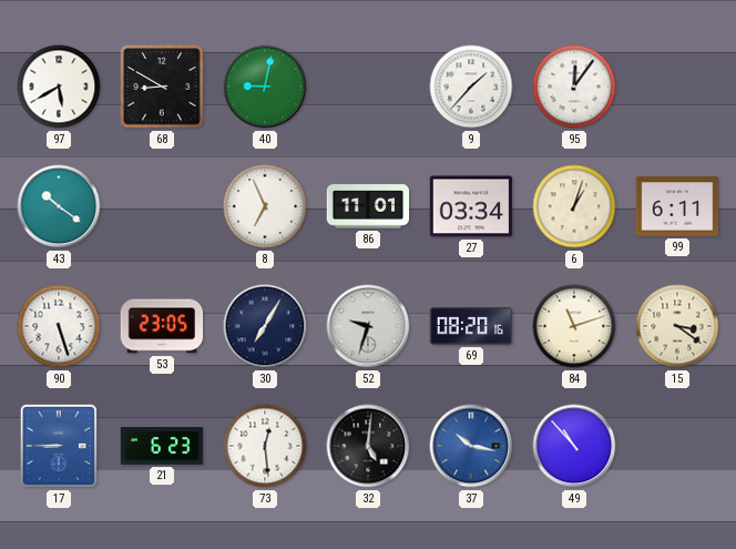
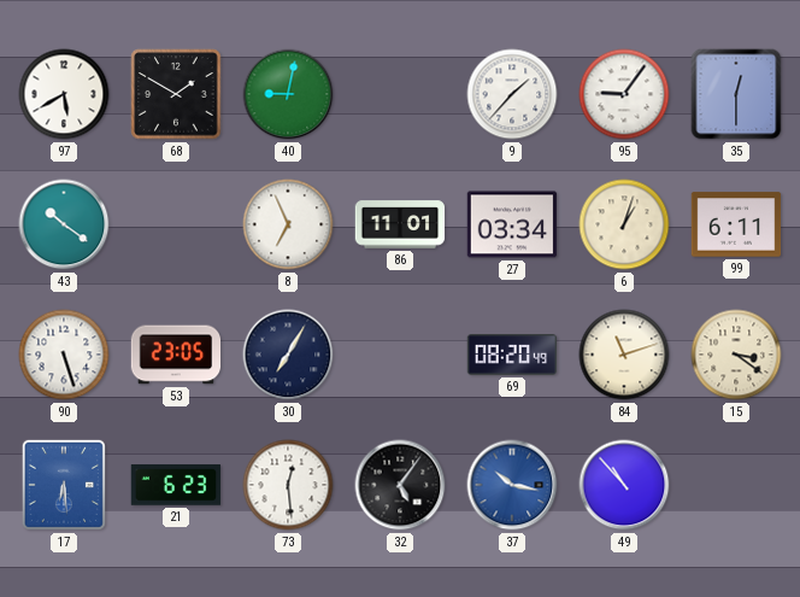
68: 8:50 -> 1:50 (176, 94)
95: 12:06 -> 9:06 (624, 94)
35: none -> 12:30 (736, 94)
52: 9:33 -> none (368, 326)
69: 08:20:16 -> 08:20:49 (512, 356)
17: 8:45 -> 6:29 (64, 485)
32: 5:01 -> 5:06 (400, 485)
